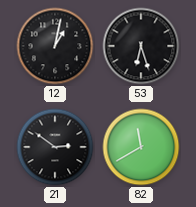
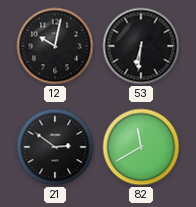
12: 1:02 -> 10:02 (55, 46)
53: 6:27 -> 6:31 (141, 46)
